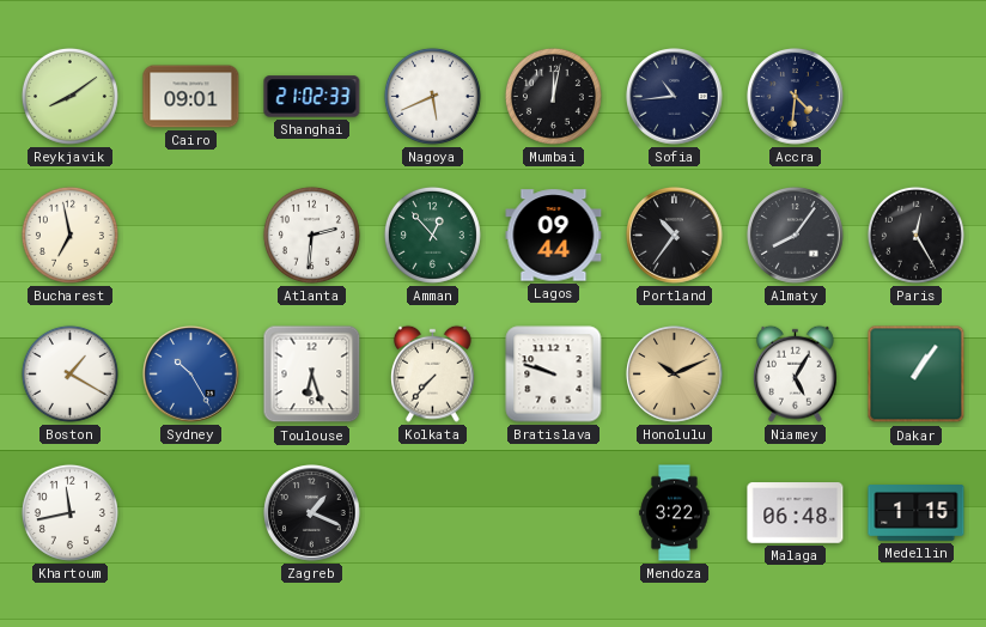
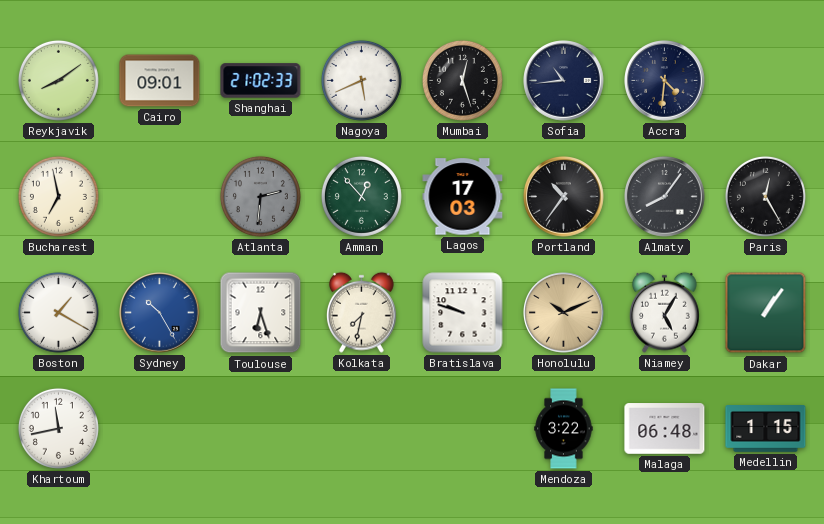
Mumbai: 12:02 -> 12:27 (462, 80)
Atlanta dial: white -> grey (260, 196)
Lagos: 09:44 -> 17:03 (463, 197)
Kolkata: 7:37 -> 7:32 (362, 312)
Zagreb: 1:19 -> none (312, 513)
